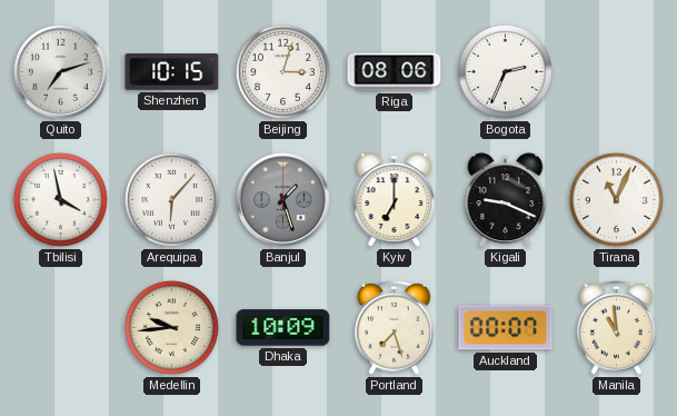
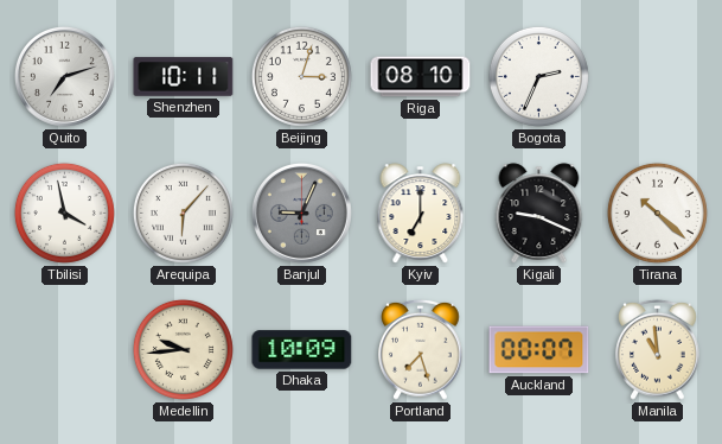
Shenzhen: 10:15 -> 10:11 (184, 77)
Riga: 08:06 -> 08:10 (421, 77)
Banjul: 1:27 -> 9:04 (301, 213)
Tirana: 11:04 -> 10:22 (657, 213)
